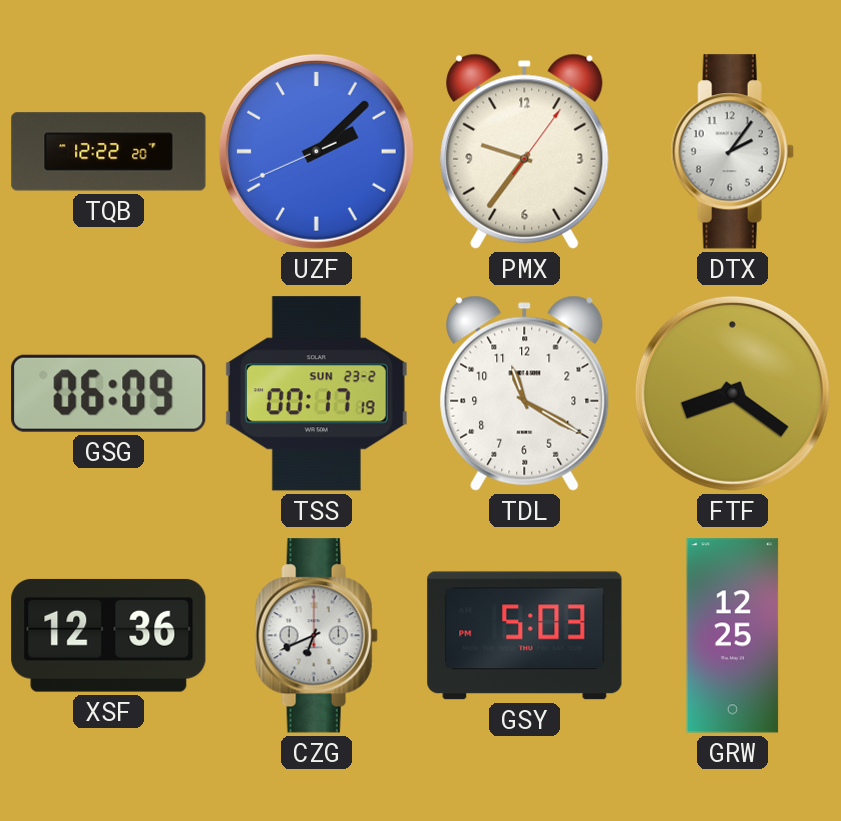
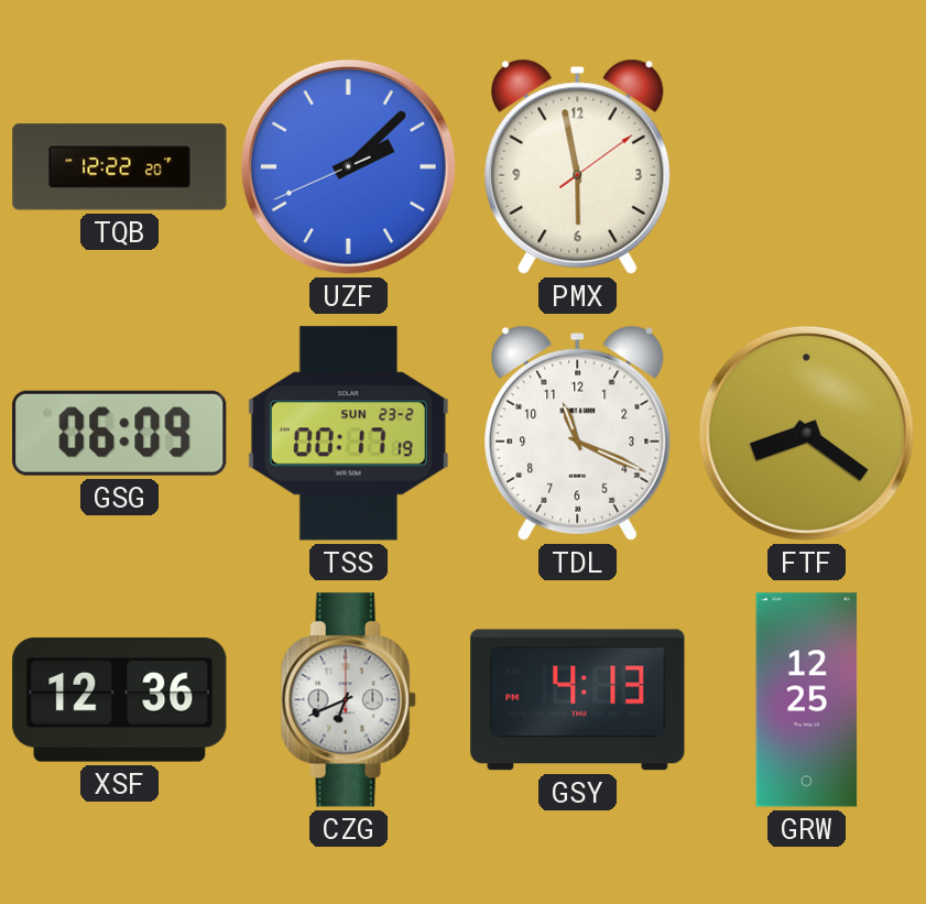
PMX: 9:36 -> 5:58 (578, 166)
DTX: 2:06 -> none (732, 152)
TDL: 11:20 -> 11:19 (578, 433)
GSY: 5:03 -> 4:13 (578, 700)
